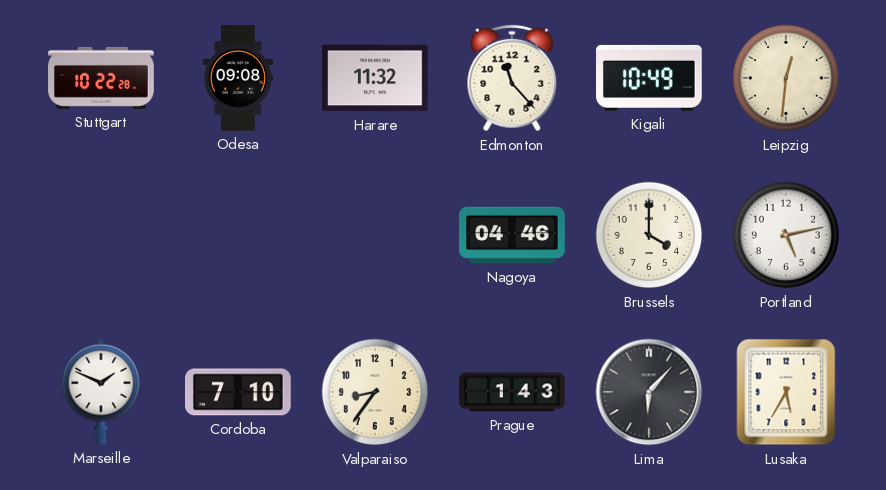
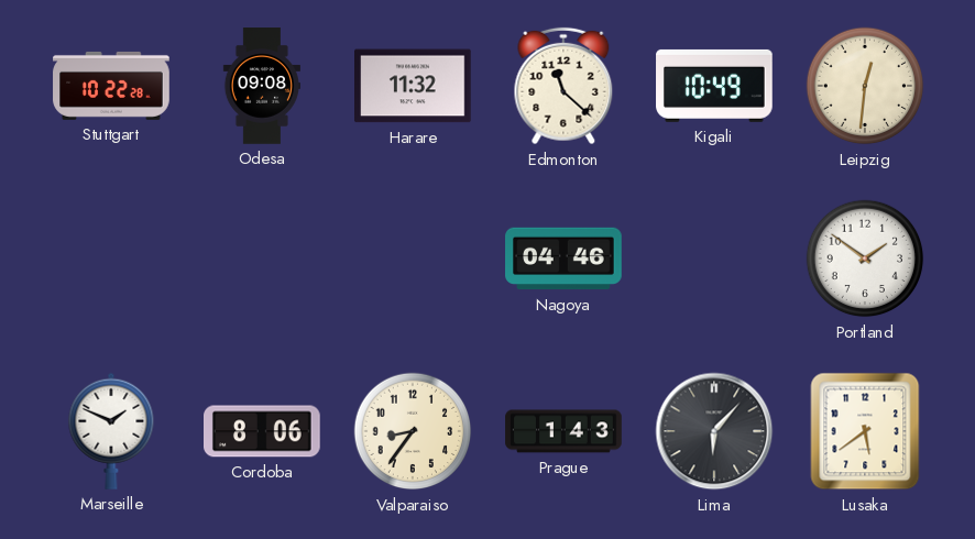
Edmonton: 11:23 -> 11:22 (563, 86)
Brussels: 4:00 -> none (649, 235)
Portland: 5:13 -> 1:51 (865, 258)
Cordoba: 7:10 -> 8:06 (263, 431)
Lusaka: 5:35 -> 5:39 (865, 431)
